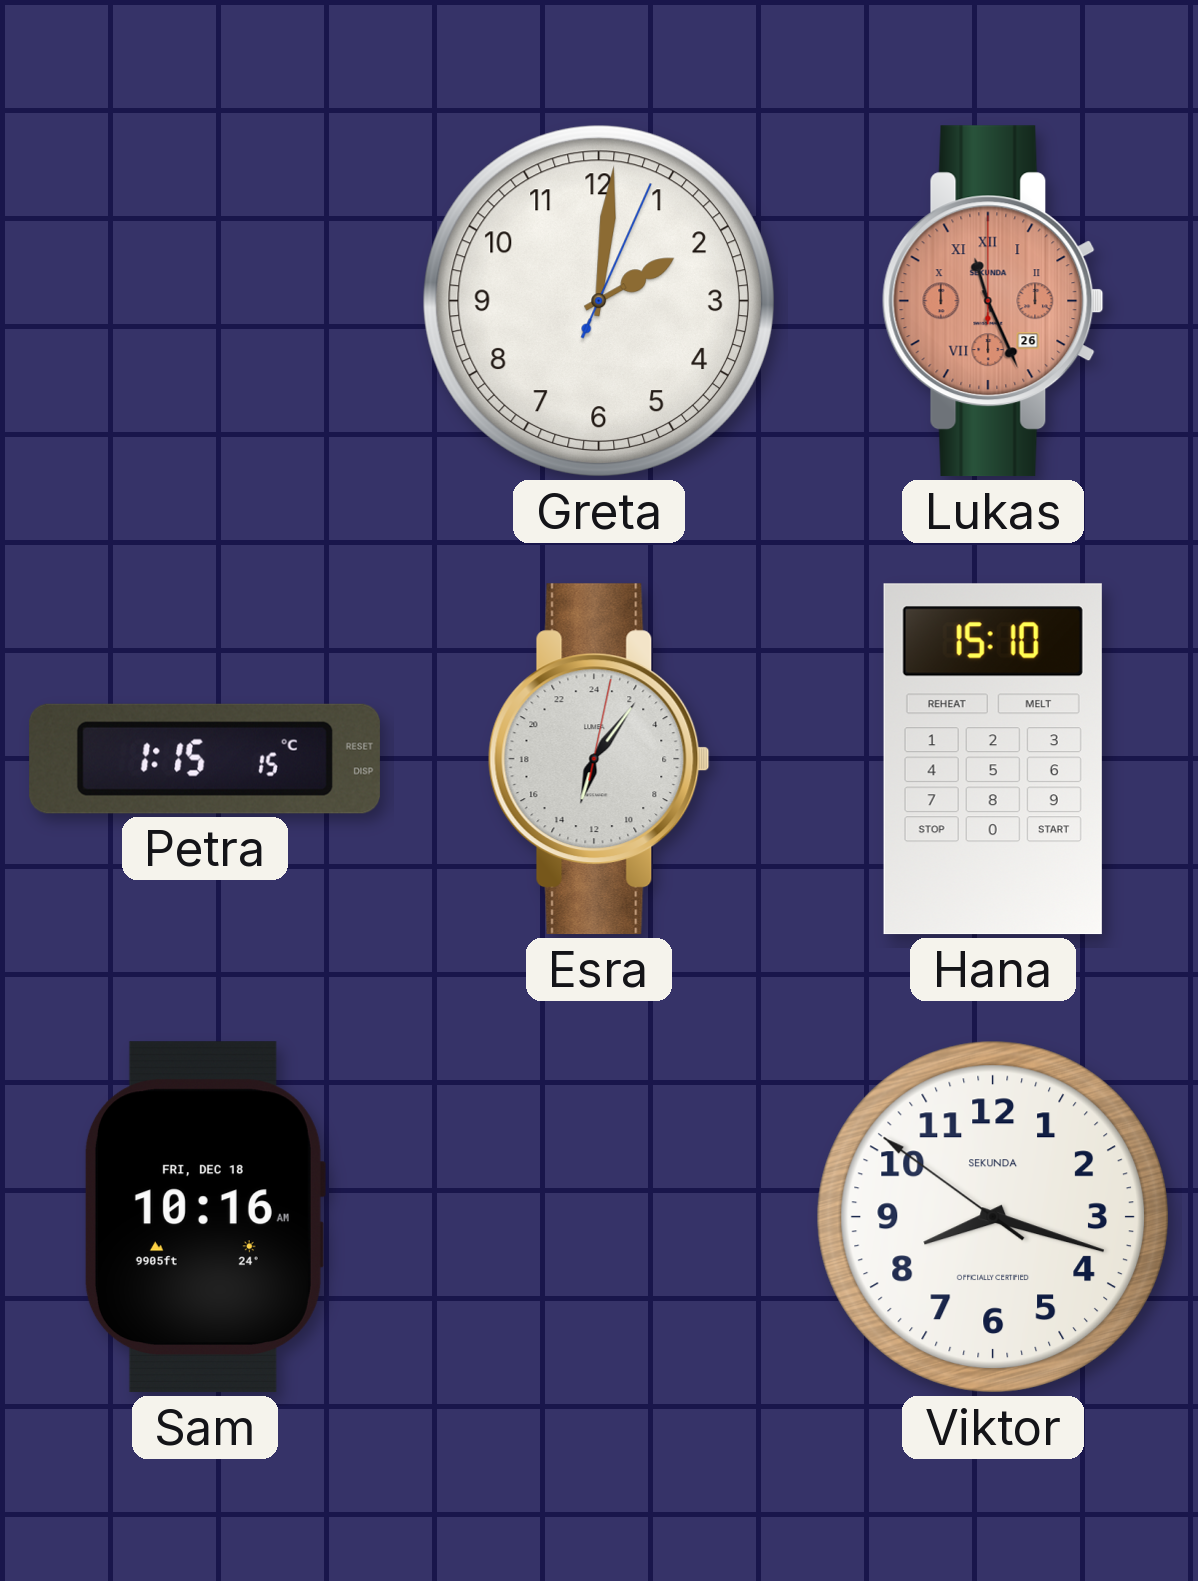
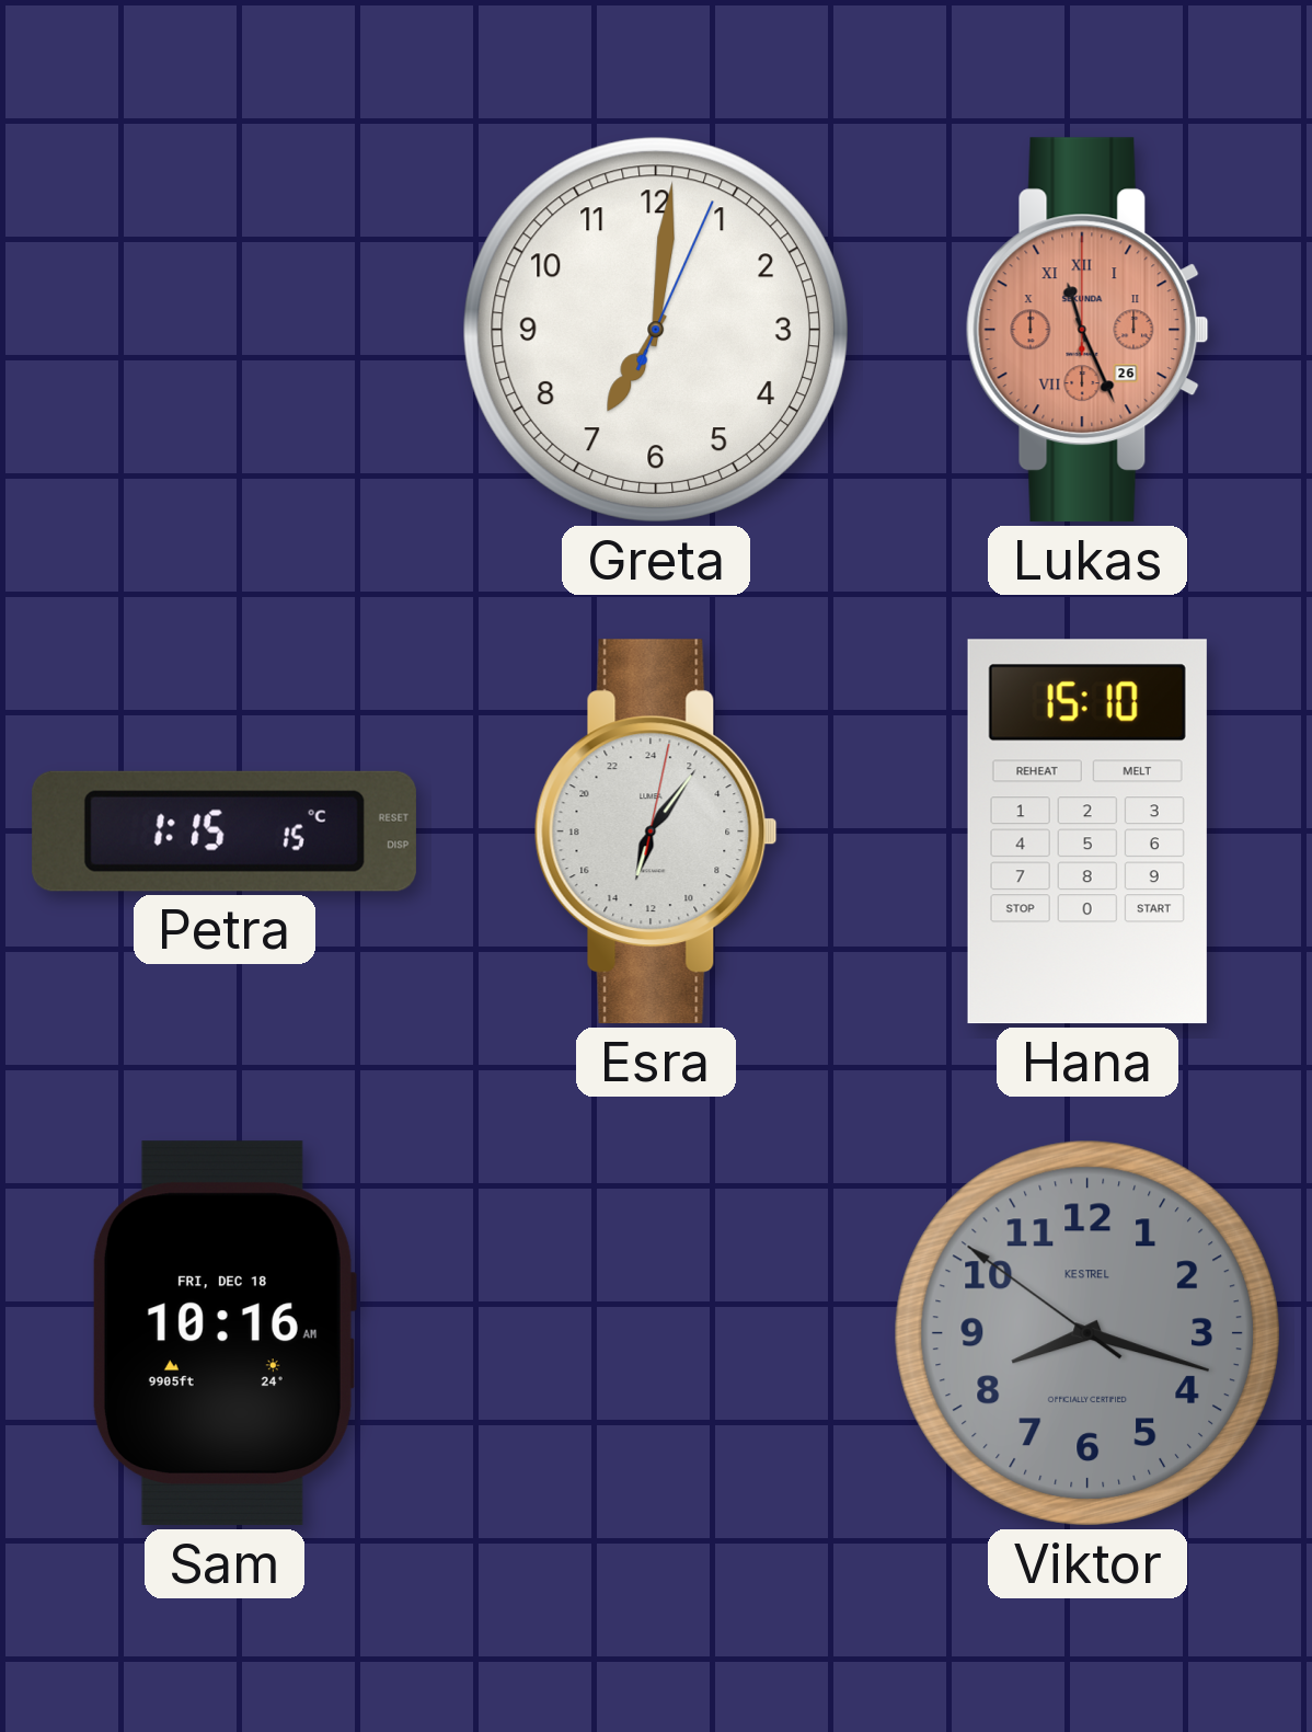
Greta: 2:01 -> 7:01 (656, 330)
Viktor dial: white -> grey (1087, 1333)
Viktor brand: SEKUNDA -> KESTREL (1087, 1333)
